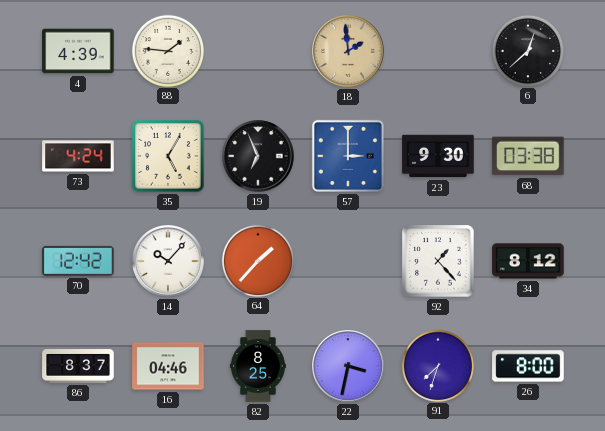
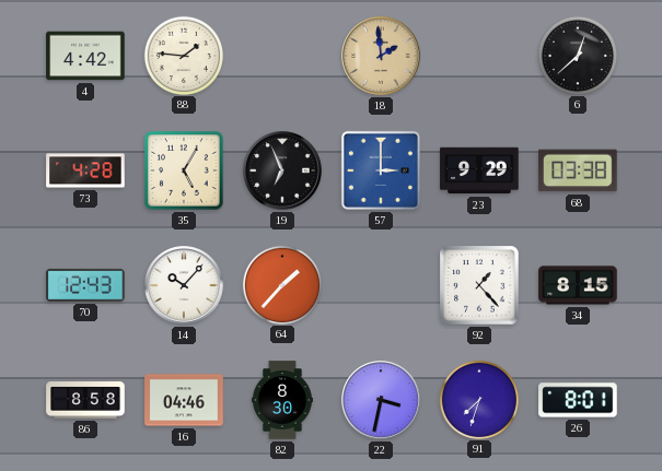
4: 4:39 -> 4:42 (85, 56)
73: 4:24 -> 4:28 (85, 170)
23: 9:30 -> 9:29 (479, 170)
70: 12:42 -> 12:43 (85, 285)
34: 8:12 -> 8:15 (578, 285)
86: 8:37 -> 8:58 (85, 400)
82: 8:25 -> 8:30 (282, 400)
26: 8:00 -> 8:01 (578, 400)
